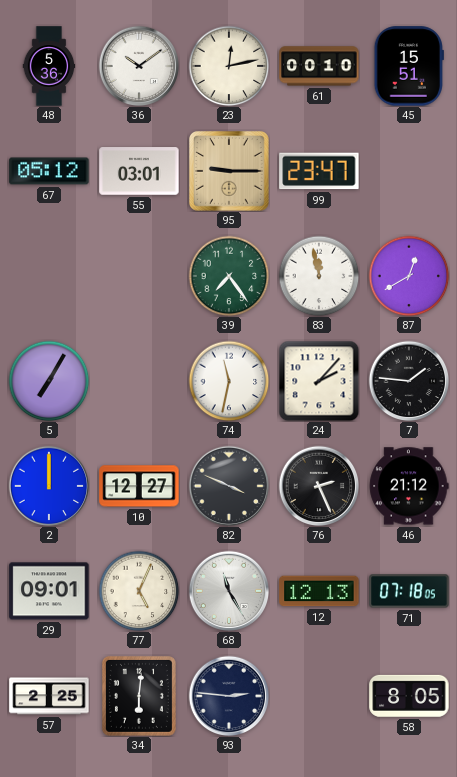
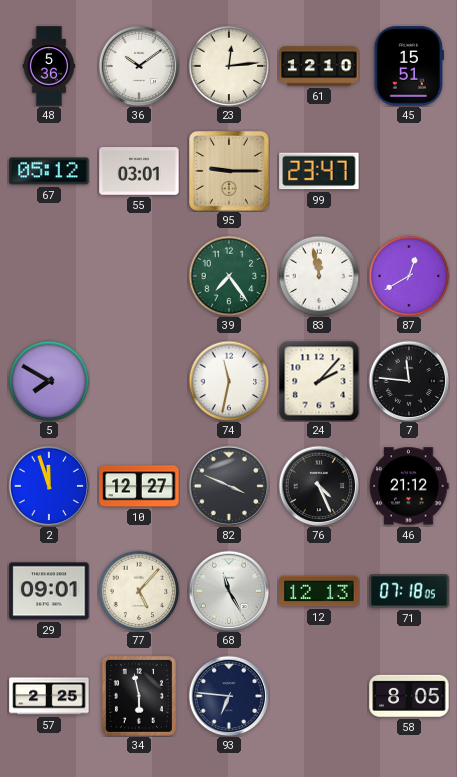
23: 12:13 -> 12:14 (229, 66)
61: 00:10 -> 12:10 (319, 66)
5: 7:05 -> 7:50 (49, 381)
7: 1:46 -> 11:46 (409, 381)
2: 12:00 -> 11:57 (49, 486)
76: 2:26 -> 4:26 (319, 486)
77: 5:04 -> 5:07 (139, 591)
34: 6:01 -> 5:58 (139, 696)
93: 2:46 -> 6:46 (229, 696)
